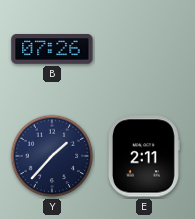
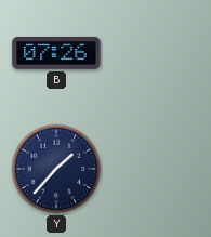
E: 2:11 -> none (143, 156)
